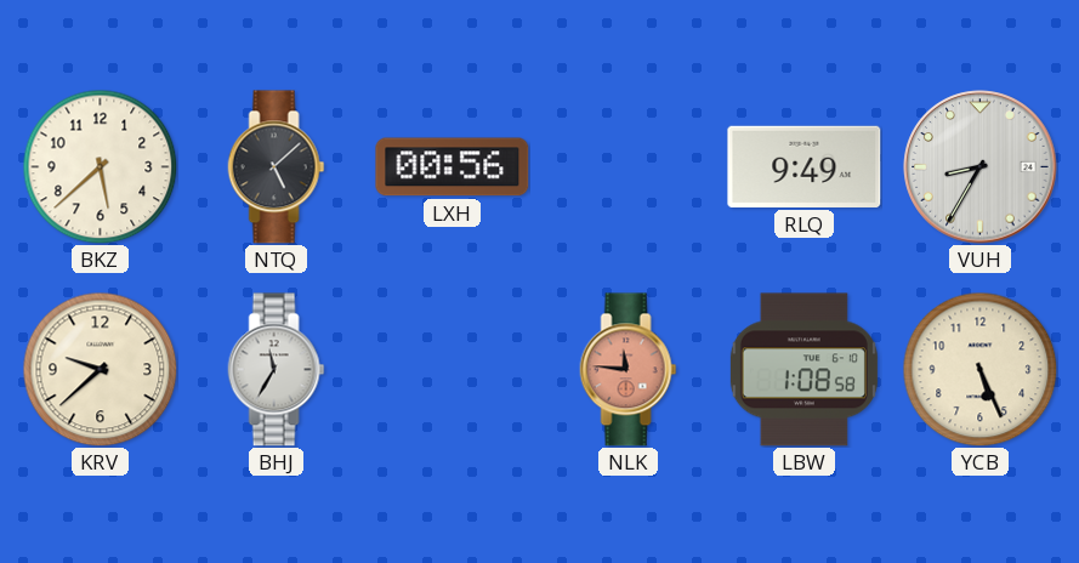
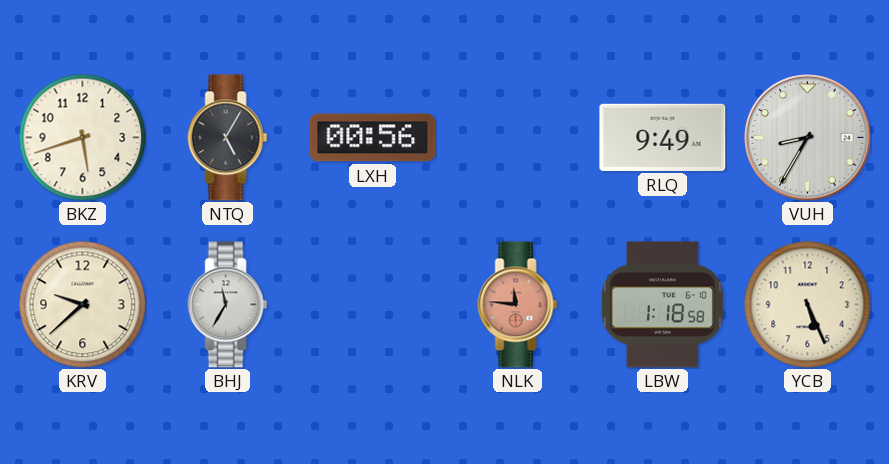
BKZ: 5:38 -> 5:42 (82, 137)
NTQ: 5:08 -> 5:05 (228, 138)
LBW: 1:08 -> 1:18 (662, 305)
